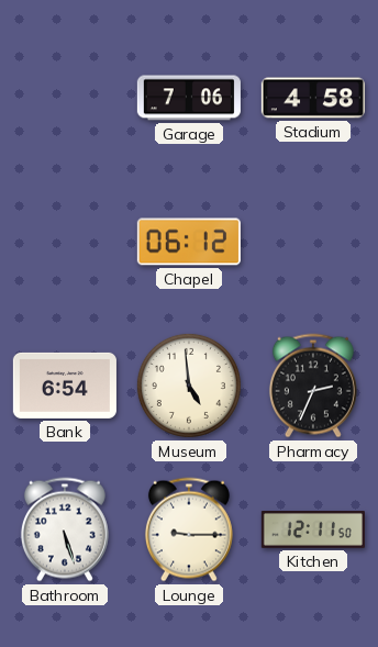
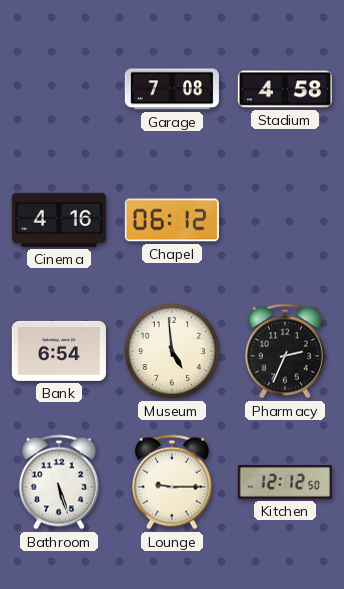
Garage: 7:06 -> 7:08 (172, 89)
Cinema: none -> 4:16 (59, 220)
Kitchen: 12:11 -> 12:12 (285, 483)
